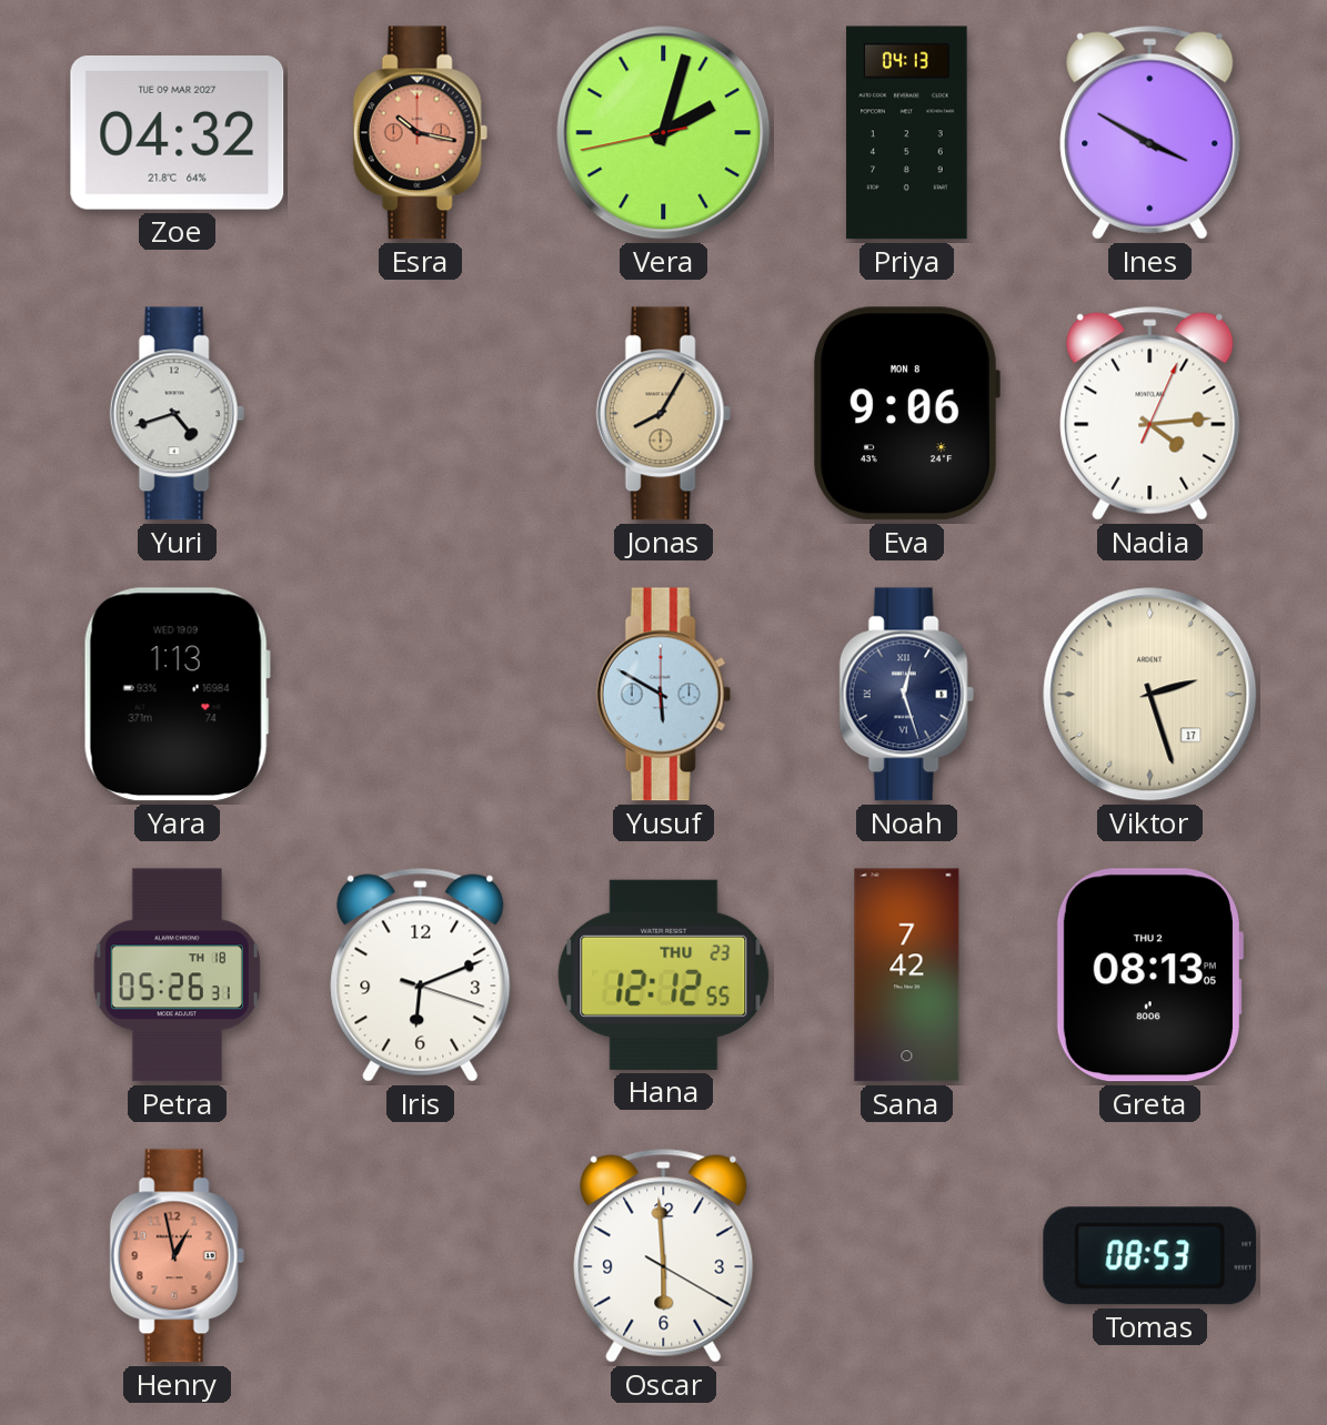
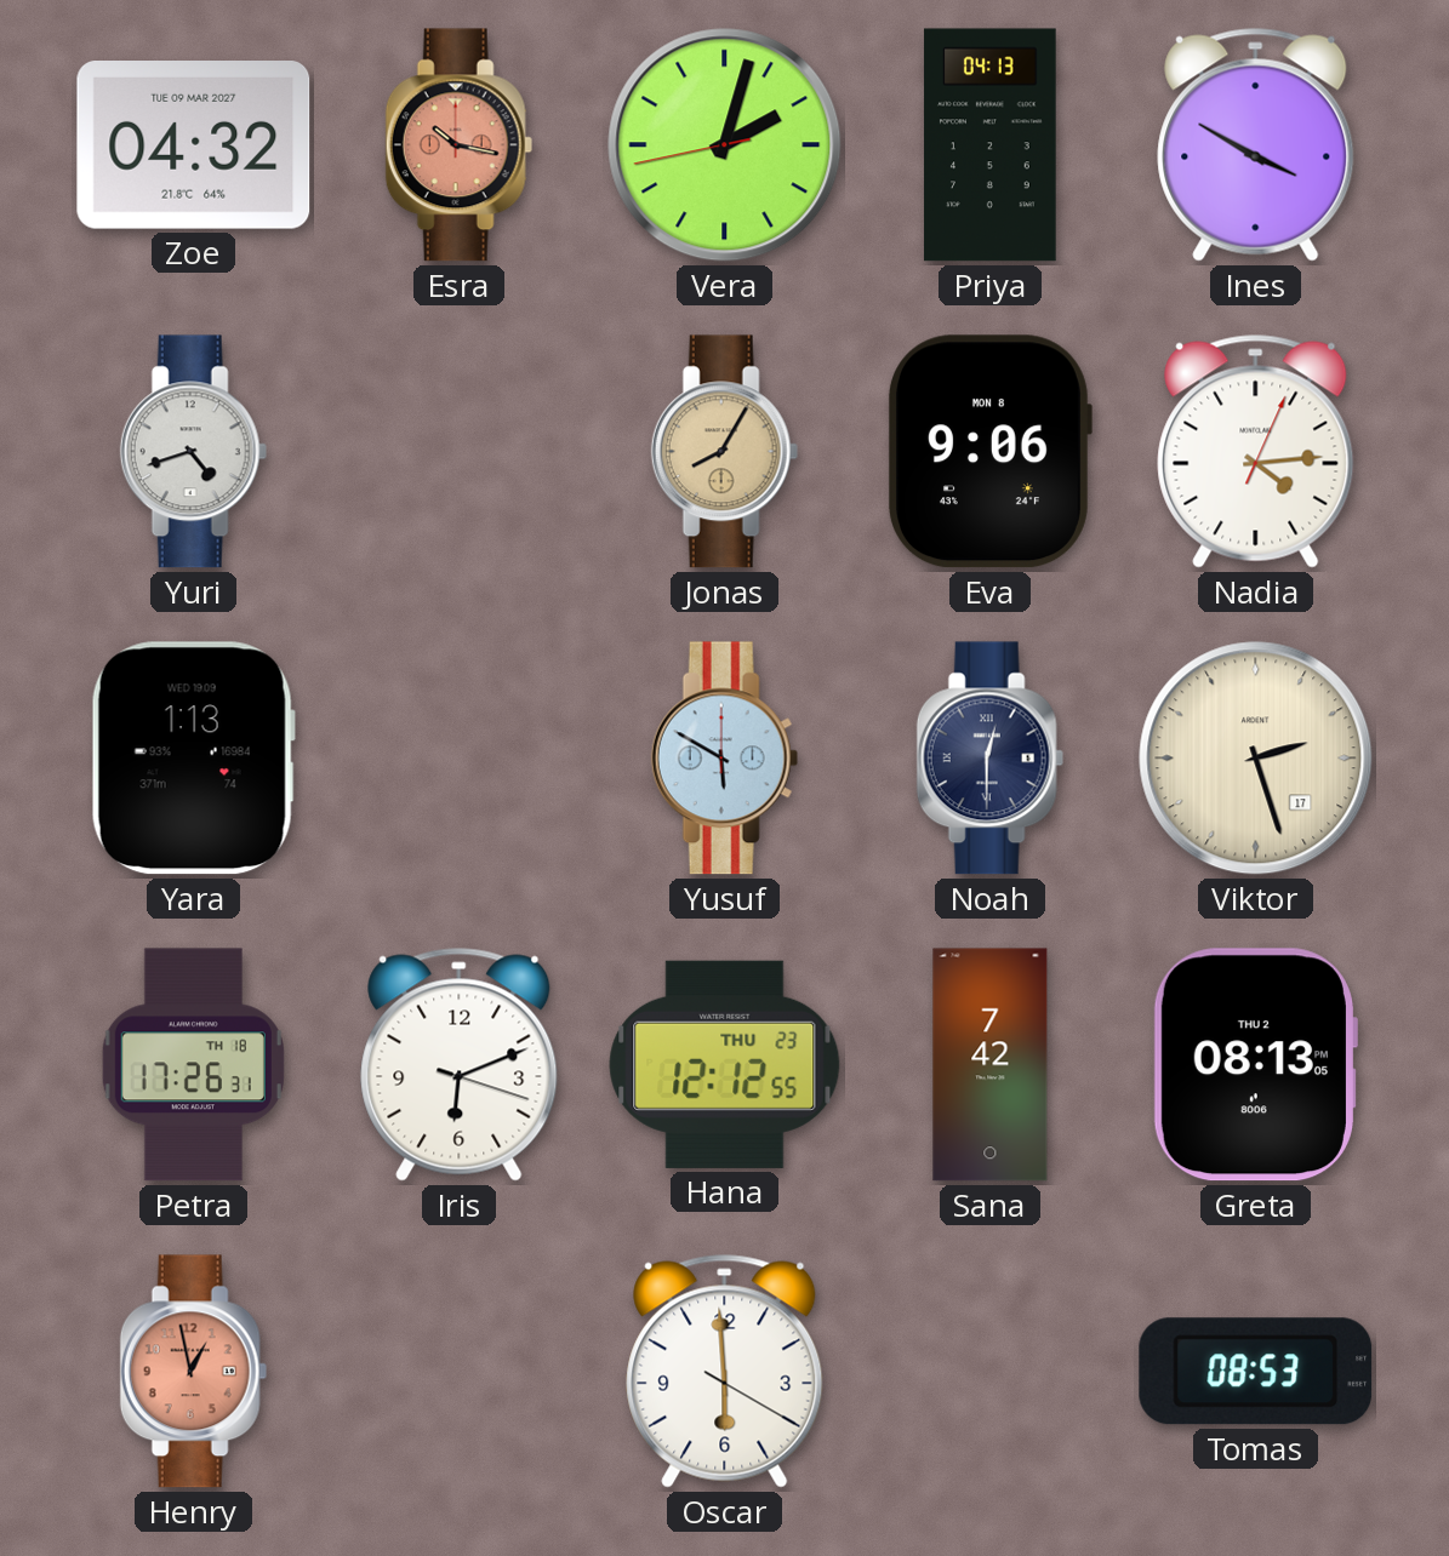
Noah: 12:27 -> 12:30 (989, 759)
Petra: 05:26 -> 17:26 (193, 1065)
